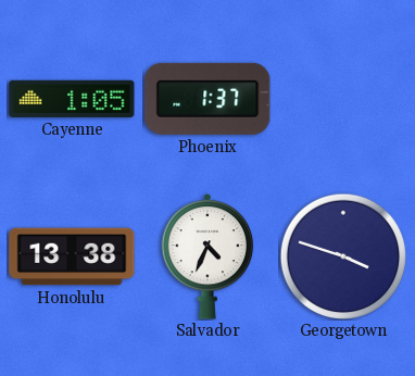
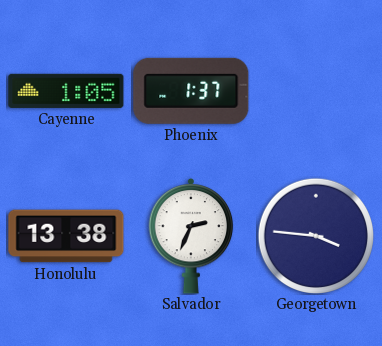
Salvador: 4:34 -> 2:34 (191, 236)
Georgetown: 3:48 -> 3:46 (315, 235)
